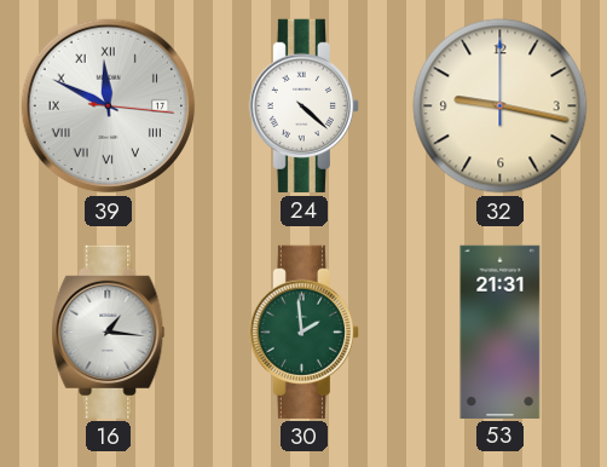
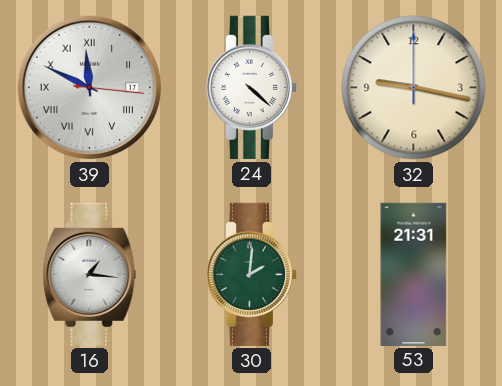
30: 1:59 -> 2:01 (251, 274)
